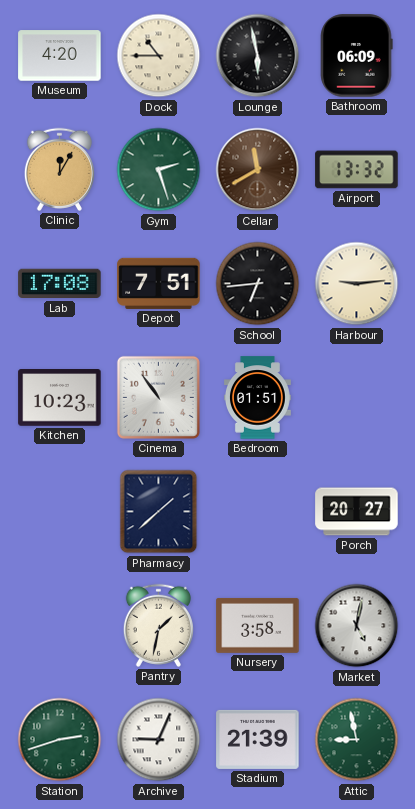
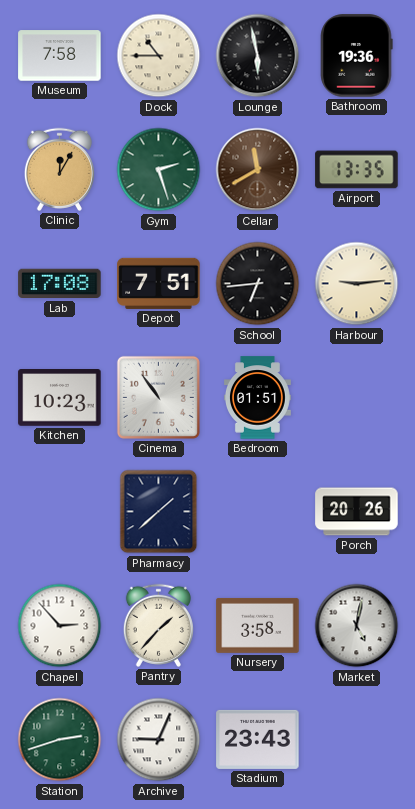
Museum: 4:20 -> 7:58 (60, 56)
Bathroom: 06:09 -> 19:36 (357, 56)
Airport: 13:32 -> 13:35 (357, 170)
Porch: 20:27 -> 20:26 (357, 512)
Chapel: none -> 2:53 (60, 626)
Pantry: 1:32 -> 1:37 (158, 625)
Stadium: 21:39 -> 23:43 (258, 739)
Attic: 8:58 -> none (357, 740)
